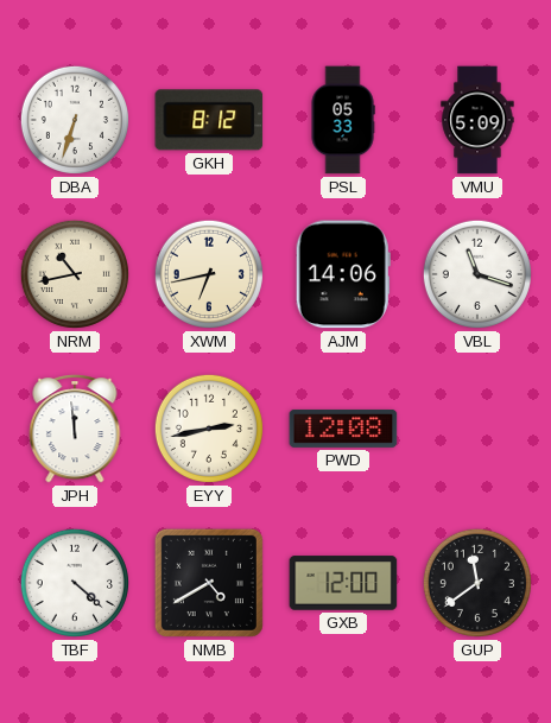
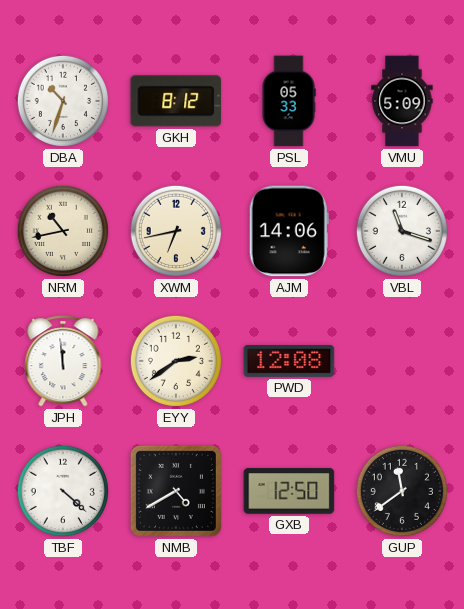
DBA: 6:33 -> 10:33 (63, 101)
EYY: 2:43 -> 2:39 (176, 361)
GXB: 12:00 -> 12:50 (289, 491)
